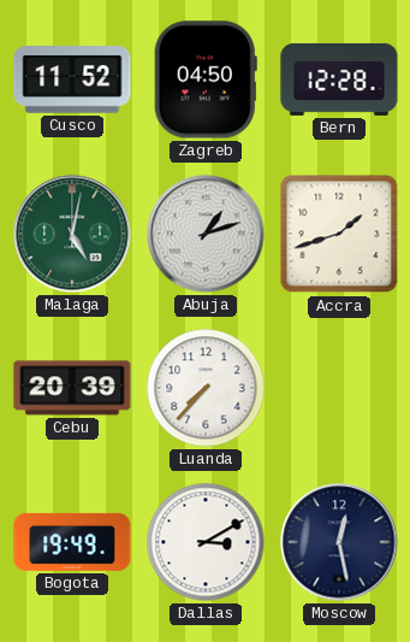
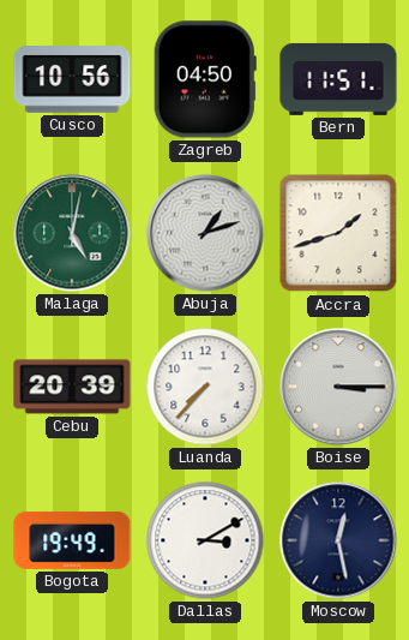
Cusco: 11:52 -> 10:56 (72, 79)
Bern: 12:28 -> 11:51 (338, 79)
Boise: none -> 3:15 (338, 387)
